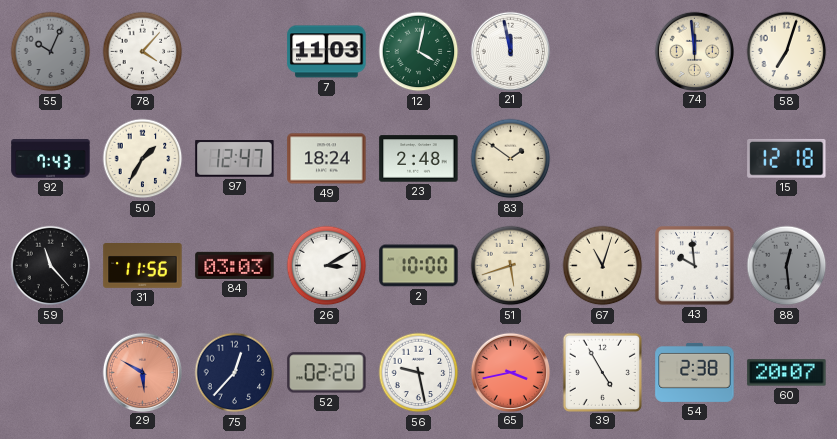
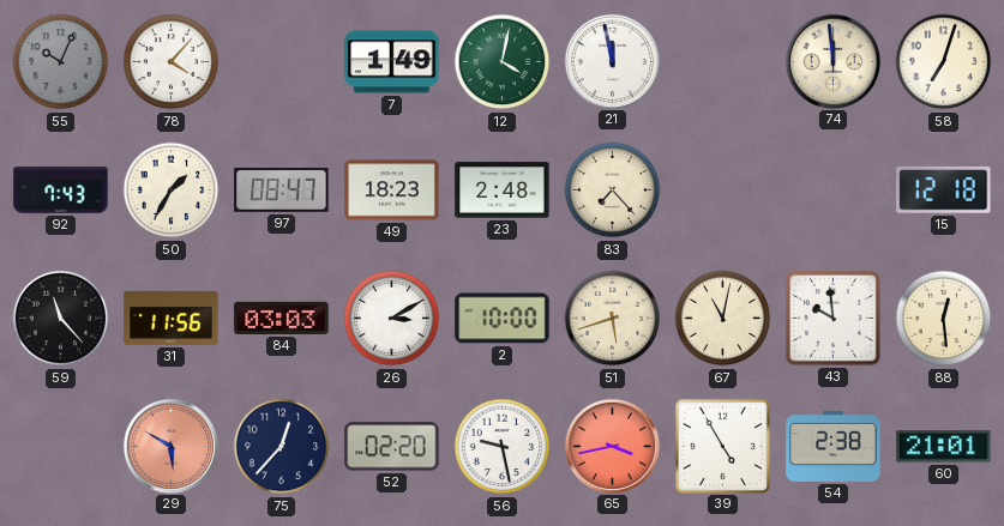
7: 11:03 -> 1:49 (392, 62)
97: 12:47 -> 08:47 (282, 191)
49: 18:24 -> 18:23 (392, 191)
83: 1:51 -> 7:23 (613, 191)
67: 11:03 -> 11:02 (723, 319)
88 dial: grey -> cream (944, 319)
60: 20:07 -> 21:01 (944, 447)
